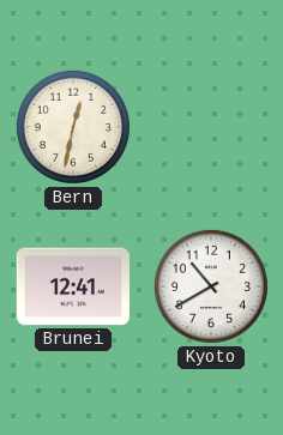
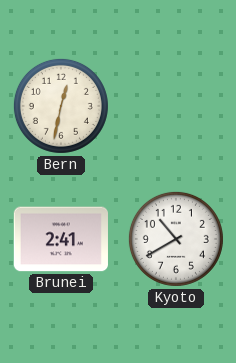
Brunei: 12:41 -> 2:41 (61, 239)
